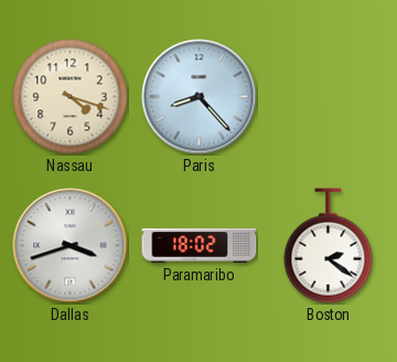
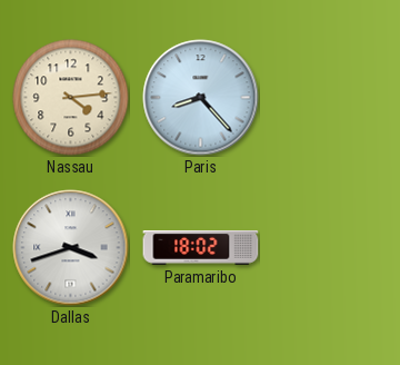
Nassau: 4:18 -> 4:14 (71, 98)
Boston: 2:21 -> none (329, 246)
